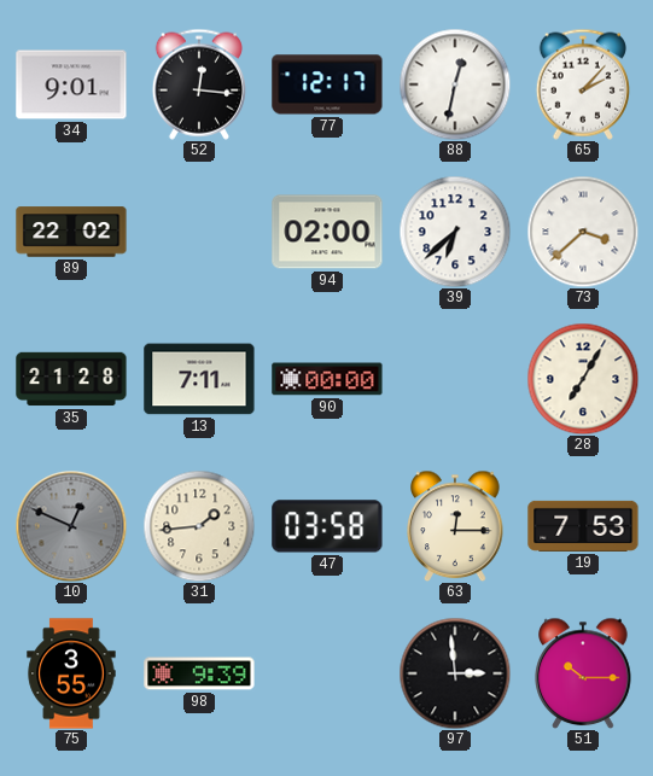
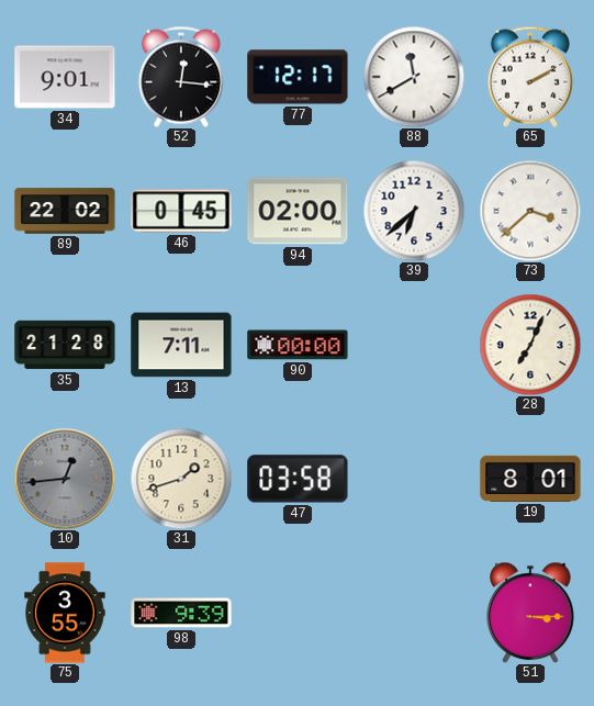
88: 12:32 -> 11:40 (414, 77)
65: 2:07 -> 2:10 (530, 77)
46: none -> 0:45 (181, 211)
28: 7:05 -> 7:04 (530, 345)
10: 12:49 -> 12:44 (65, 479)
31: 1:44 -> 1:42 (181, 479)
63: 12:15 -> none (455, 526)
19: 7:53 -> 8:01 (530, 479)
97: 2:59 -> none (455, 673)
51: 10:15 -> 3:15 (530, 613)
